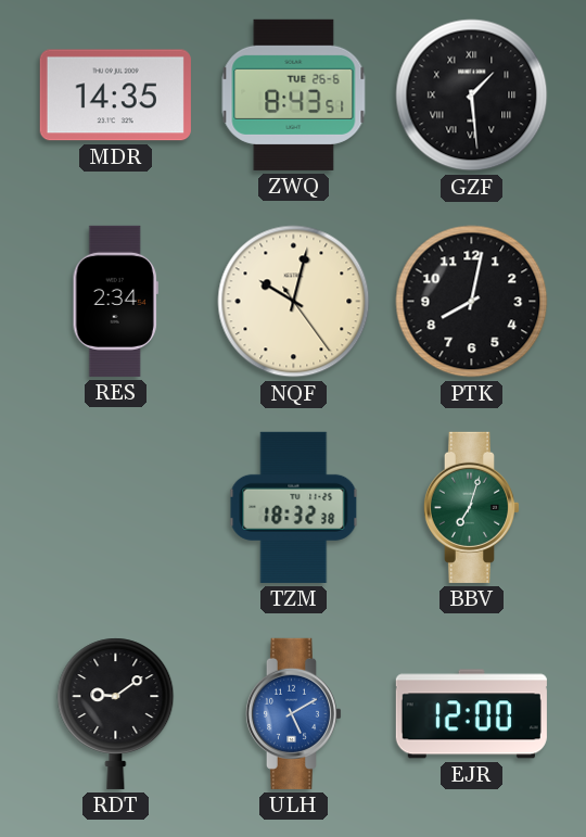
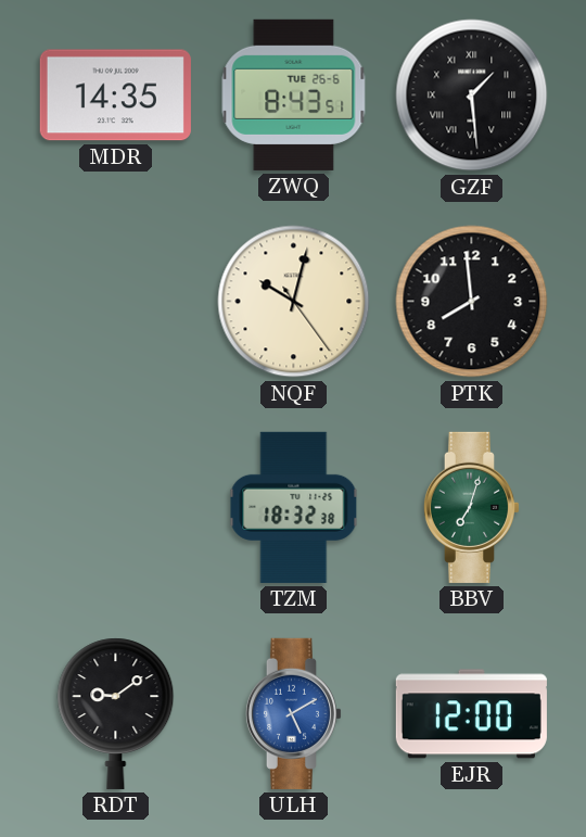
RES: 2:34 -> none (115, 301)
PTK: 8:02 -> 7:59 (472, 302)
